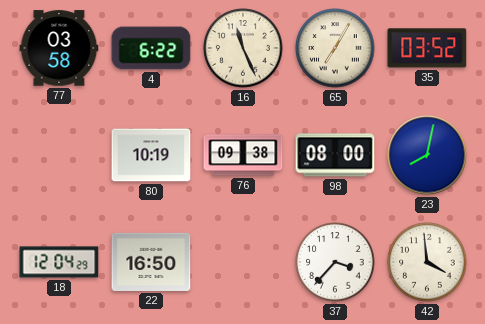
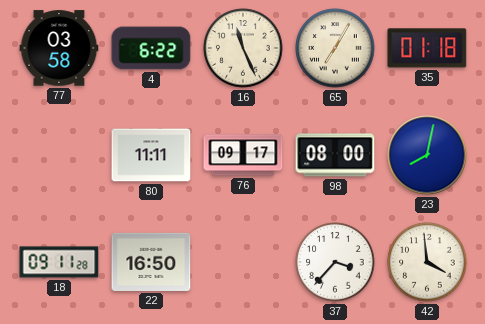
35: 03:52 -> 01:18 (427, 48)
80: 10:19 -> 11:11 (151, 155)
76: 09:38 -> 09:17 (243, 155)
18: 12:04 -> 09:11 (59, 262)
